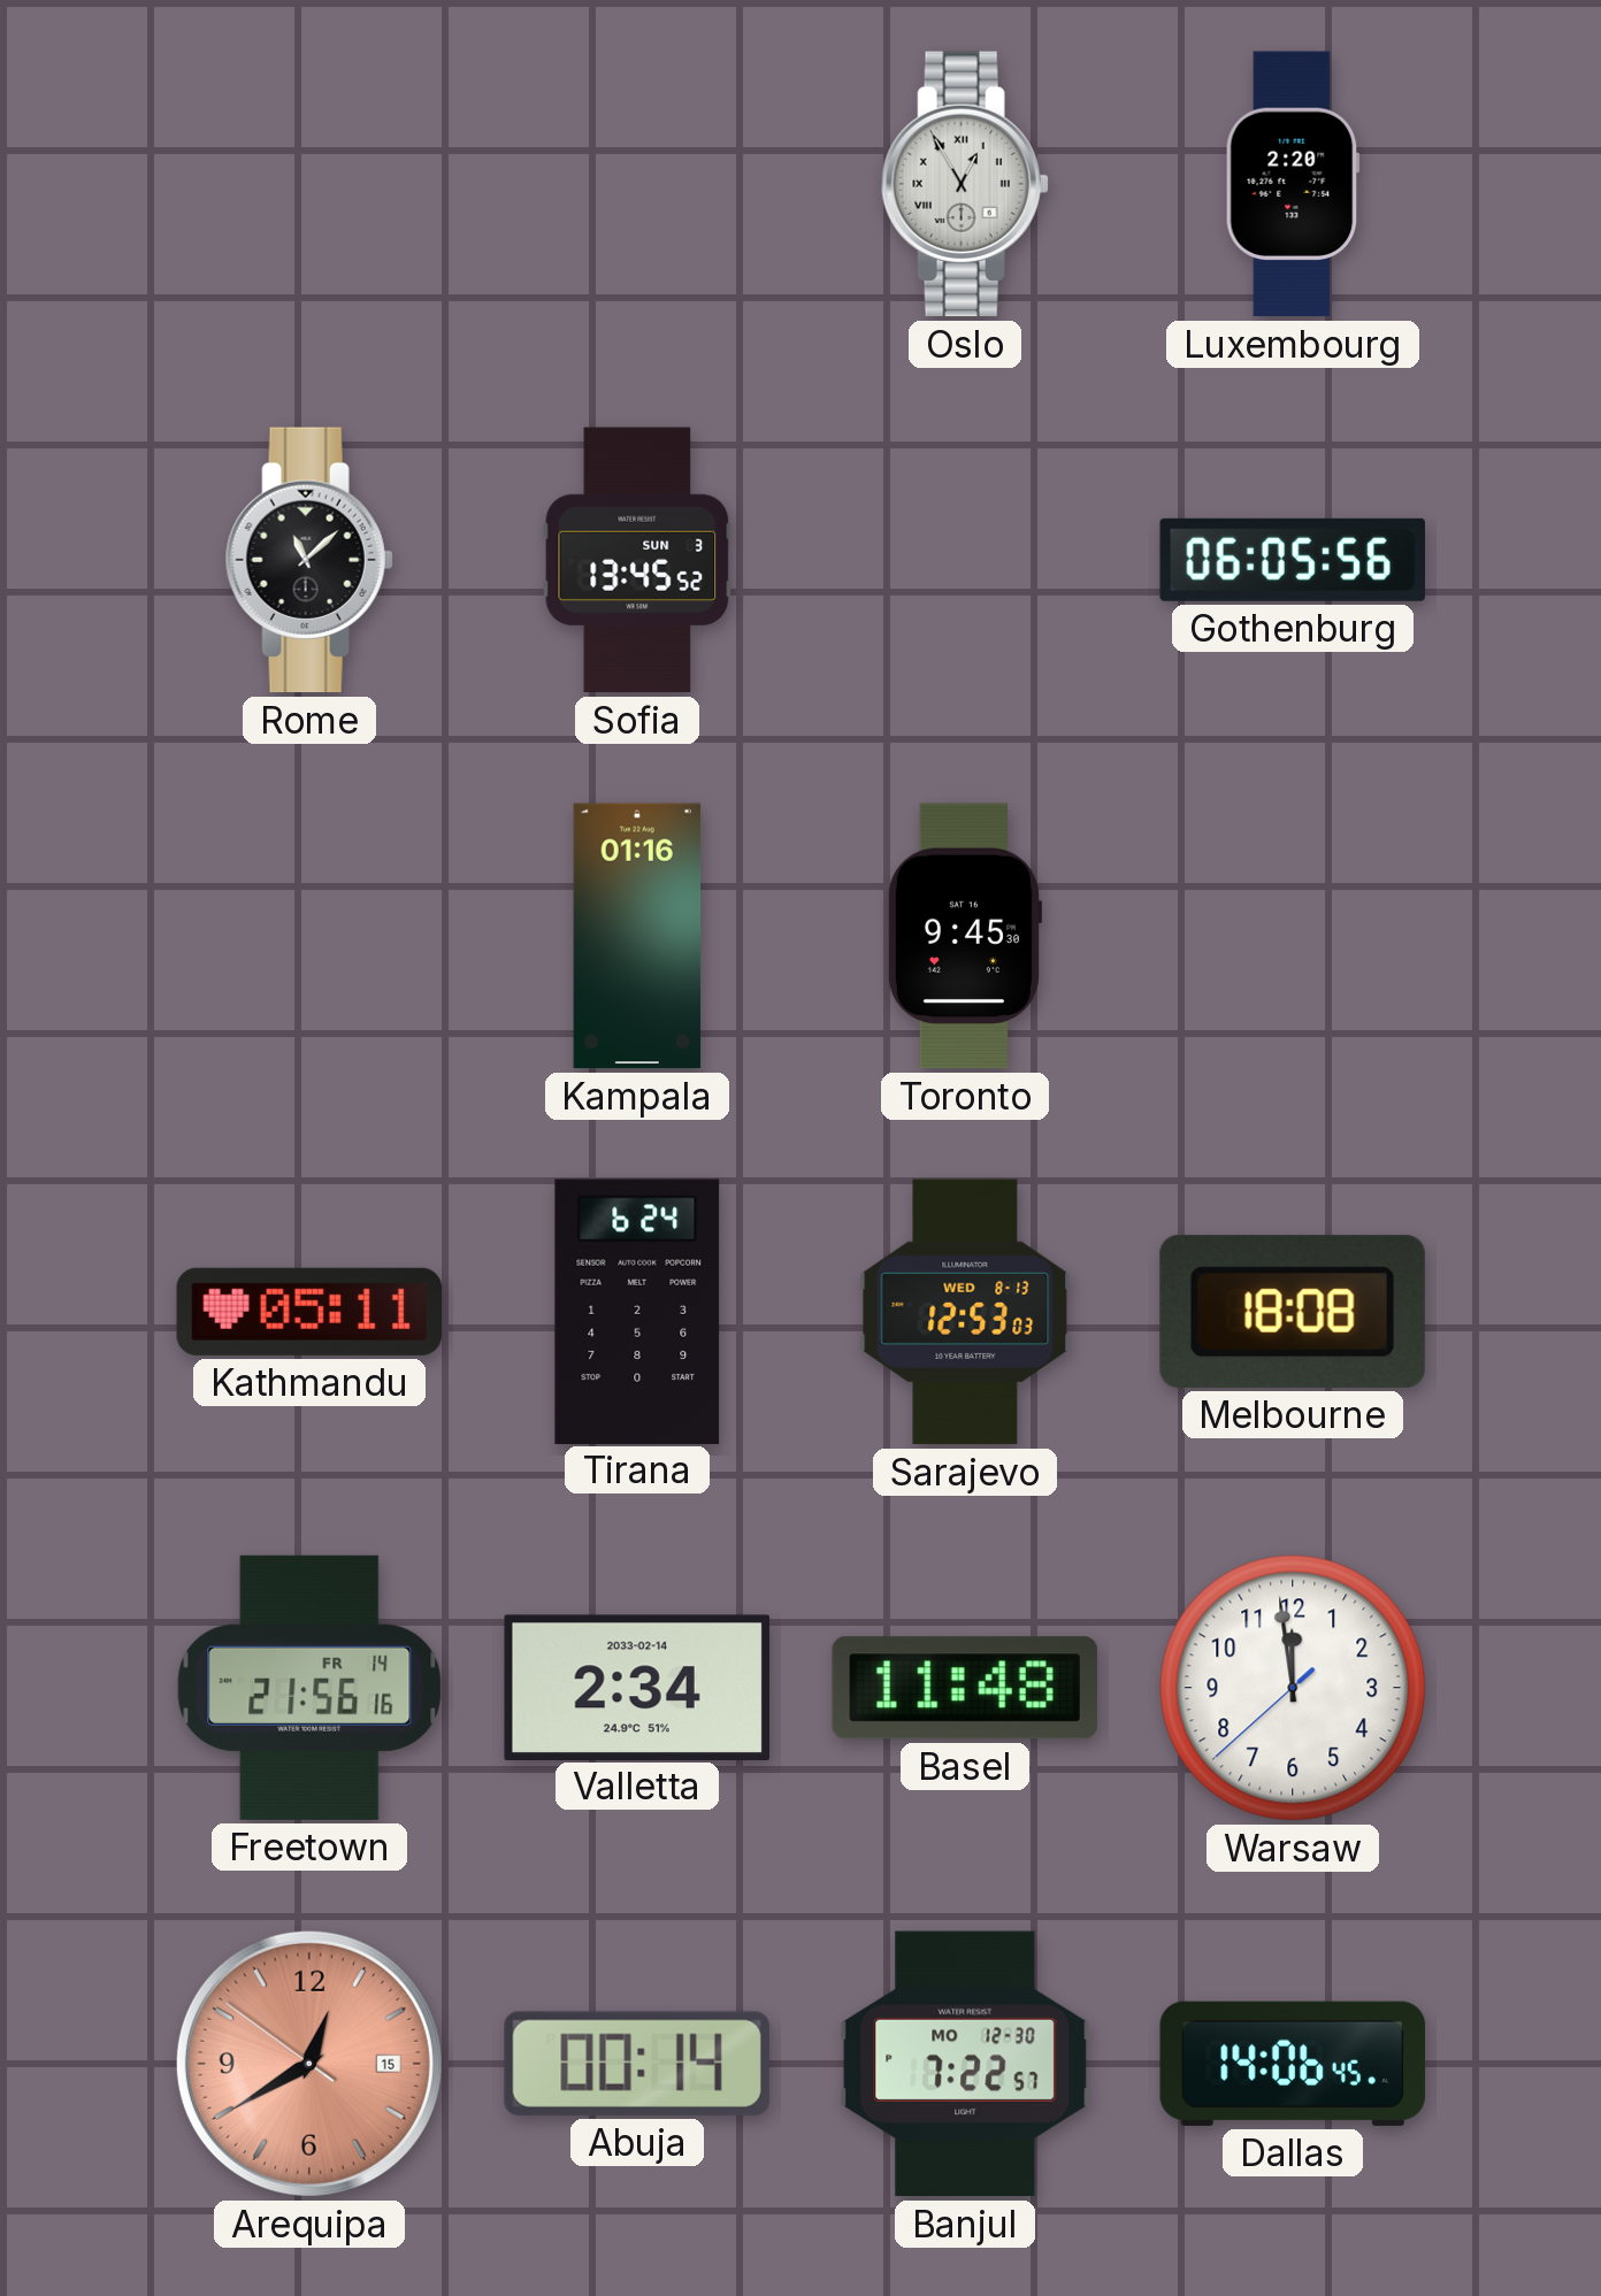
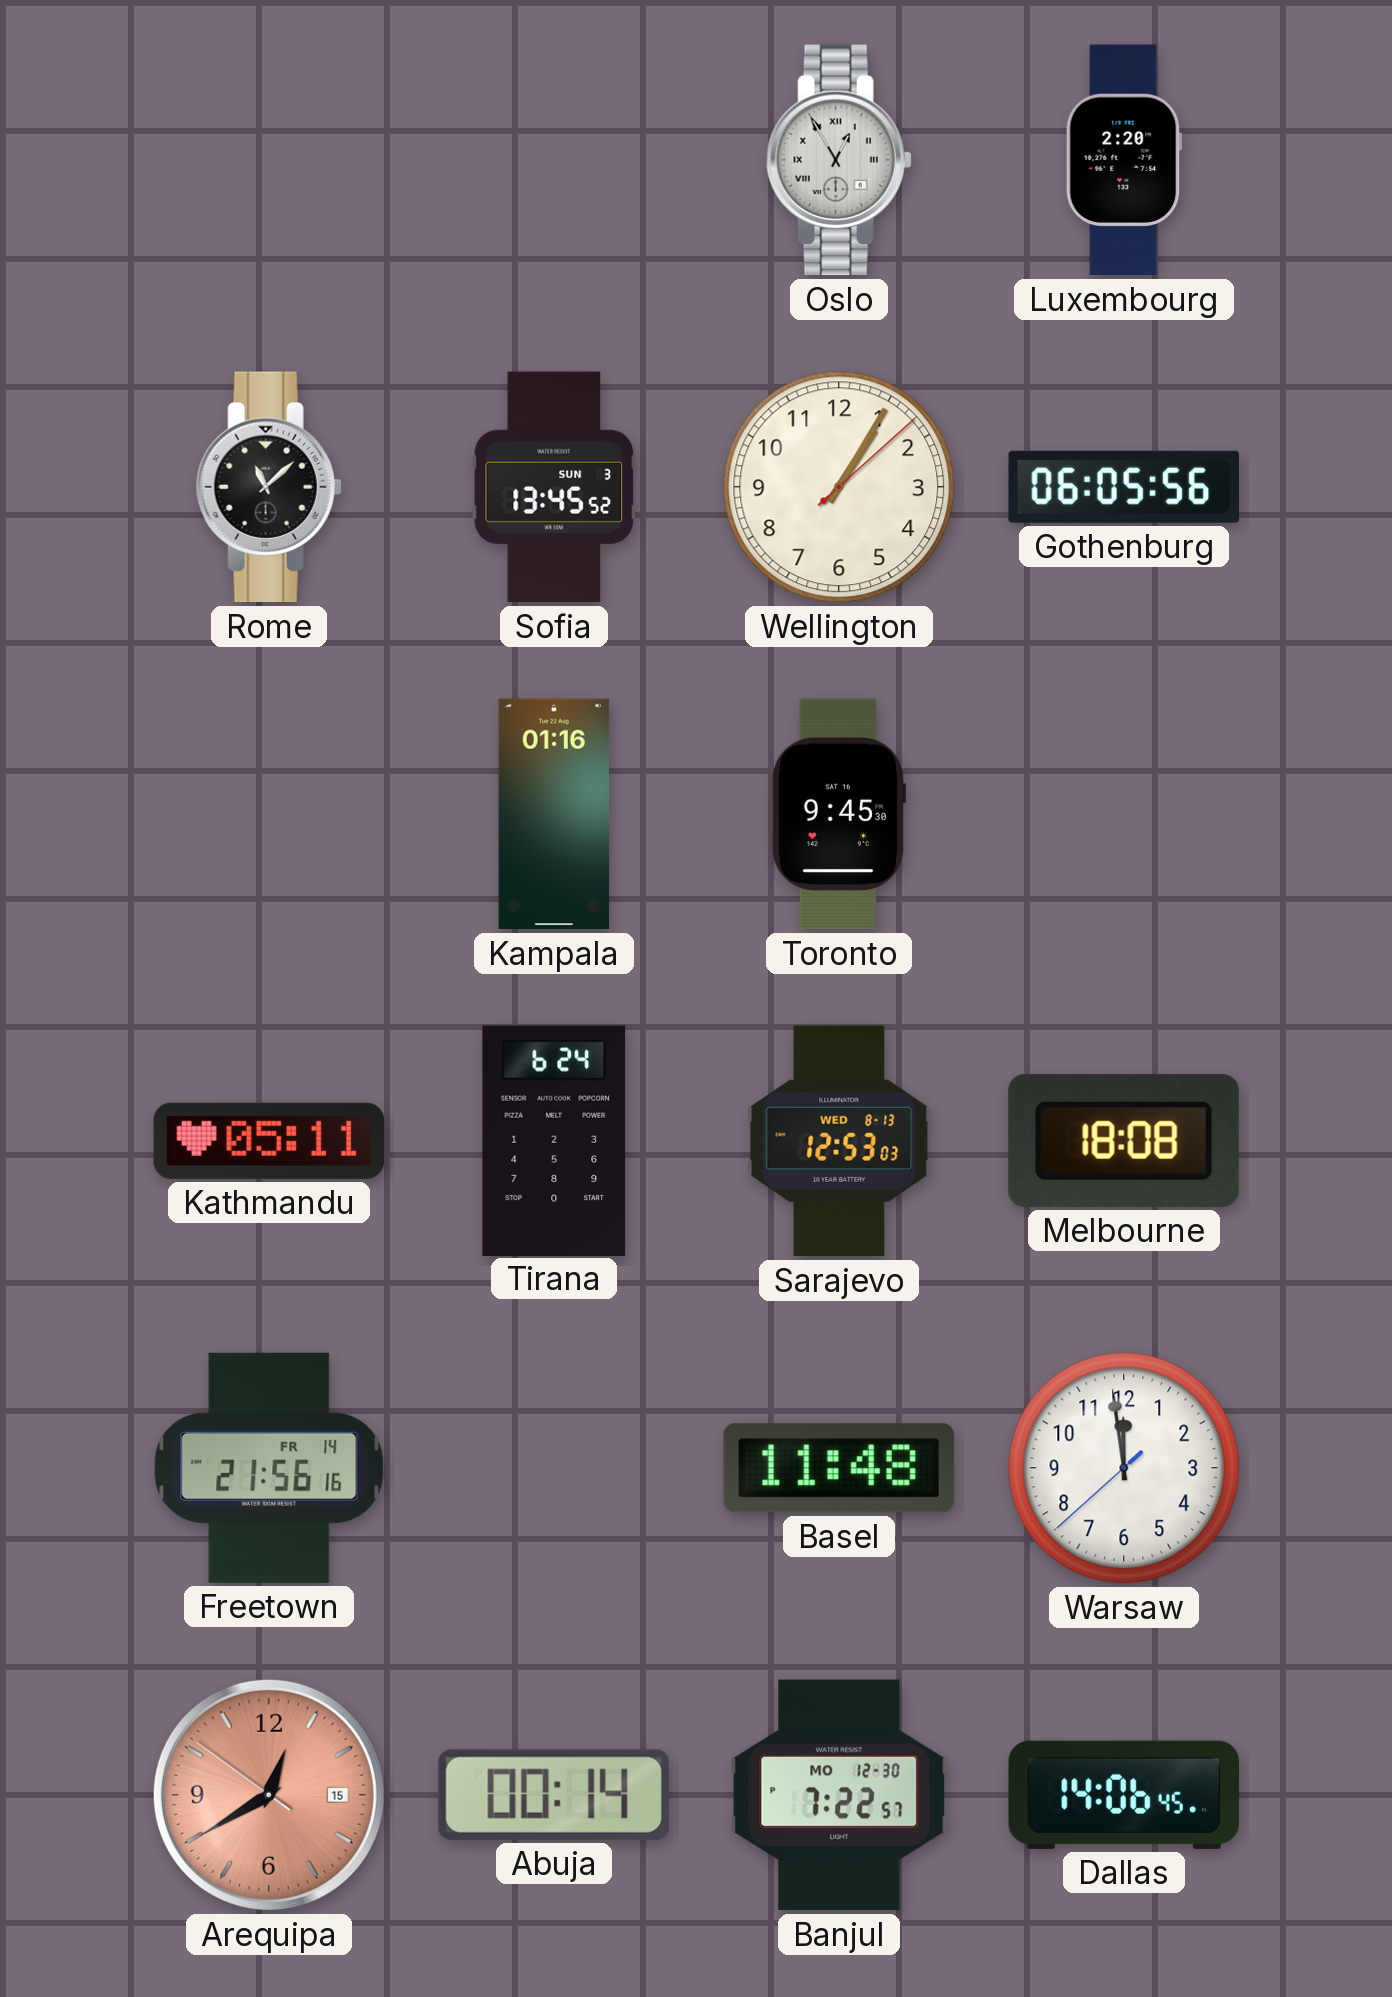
Wellington: none -> 1:05 (839, 487)
Valletta: 2:34 -> none (637, 1687)
